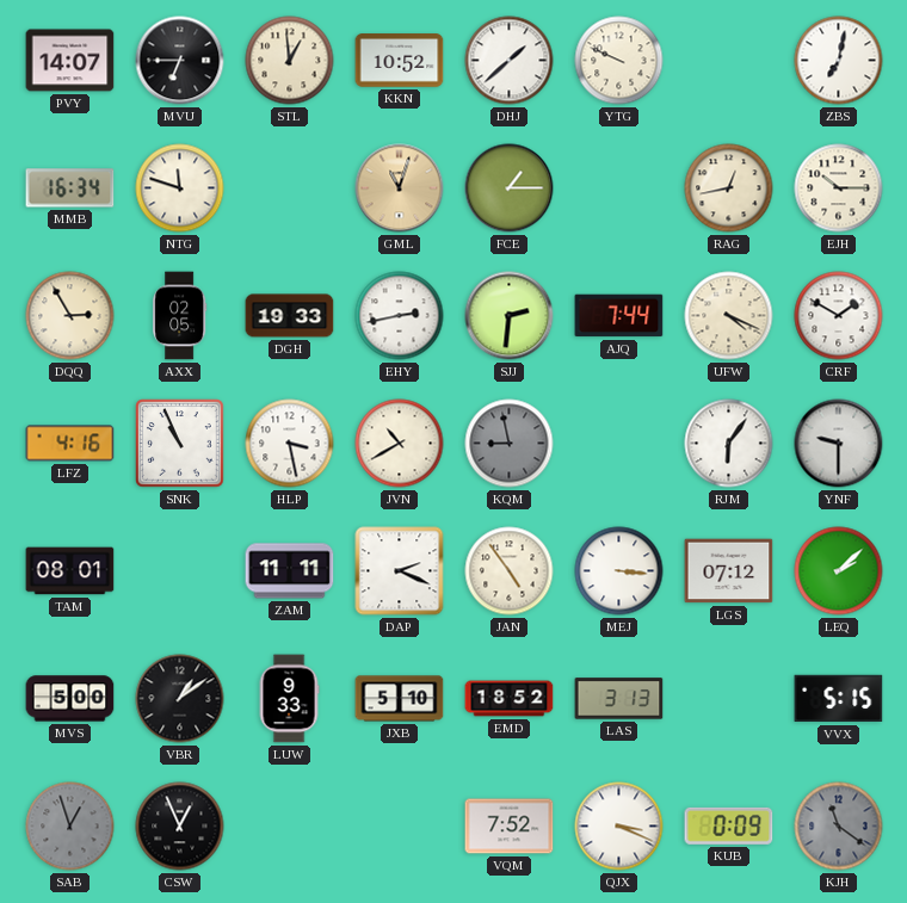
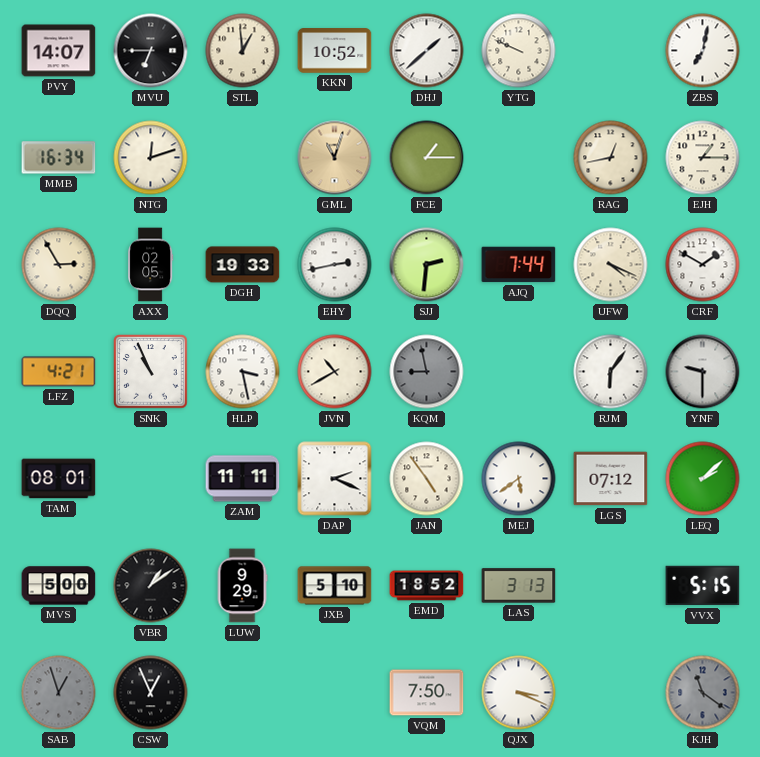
NTG: 11:48 -> 12:12 (151, 158)
EJH: 10:15 -> 1:15 (703, 158)
LFZ: 4:16 -> 4:21 (59, 372)
MEJ: 3:16 -> 5:39 (519, 479)
LUW: 9:33 -> 9:29 (242, 586)
VQM: 7:52 -> 7:50 (427, 693)
KUB: 0:09 -> none (729, 825)
